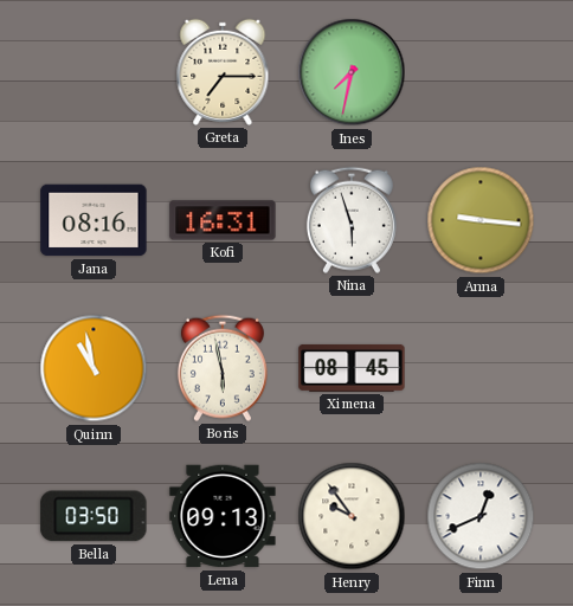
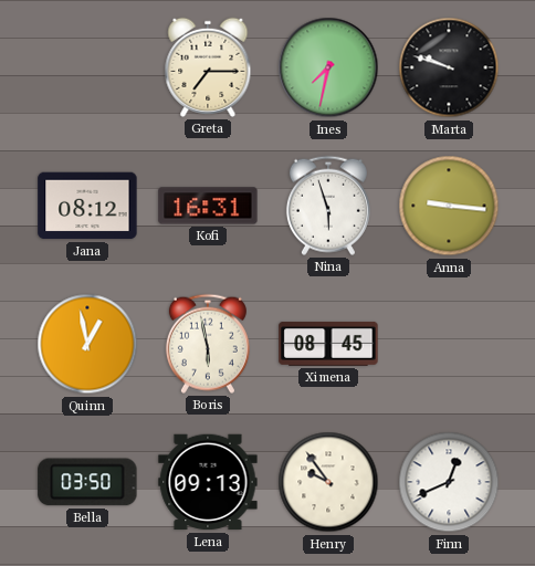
Marta: none -> 9:48 (449, 67)
Jana: 08:16 -> 08:12 (87, 206)
Quinn: 10:58 -> 12:58 (87, 344)
